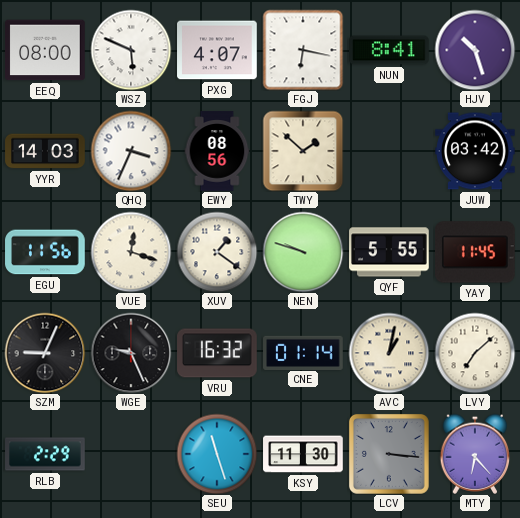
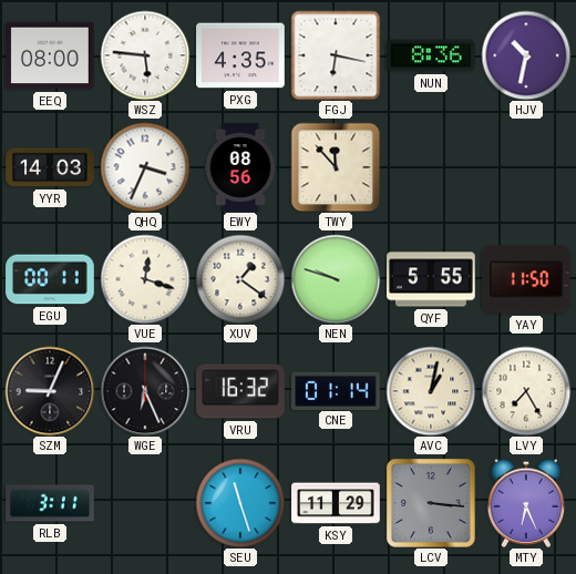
WSZ: 5:49 -> 5:46 (145, 55)
PXG: 4:07 -> 4:35 (240, 55)
NUN: 8:41 -> 8:36 (431, 55)
HJV: 10:27 -> 10:32 (526, 55)
TWY: 1:52 -> 11:53 (336, 167)
JUW: 03:42 -> none (475, 151)
EGU: 11:56 -> 00:11 (50, 279)
YAY: 11:45 -> 11:50 (527, 279)
WGE: 9:26 -> 6:26 (145, 391)
LVY: 7:08 -> 7:25 (526, 391)
RLB: 2:29 -> 3:11 (50, 503)
KSY: 11:30 -> 11:29 (336, 503)
MTY: 6:23 -> 6:26 (526, 503)
